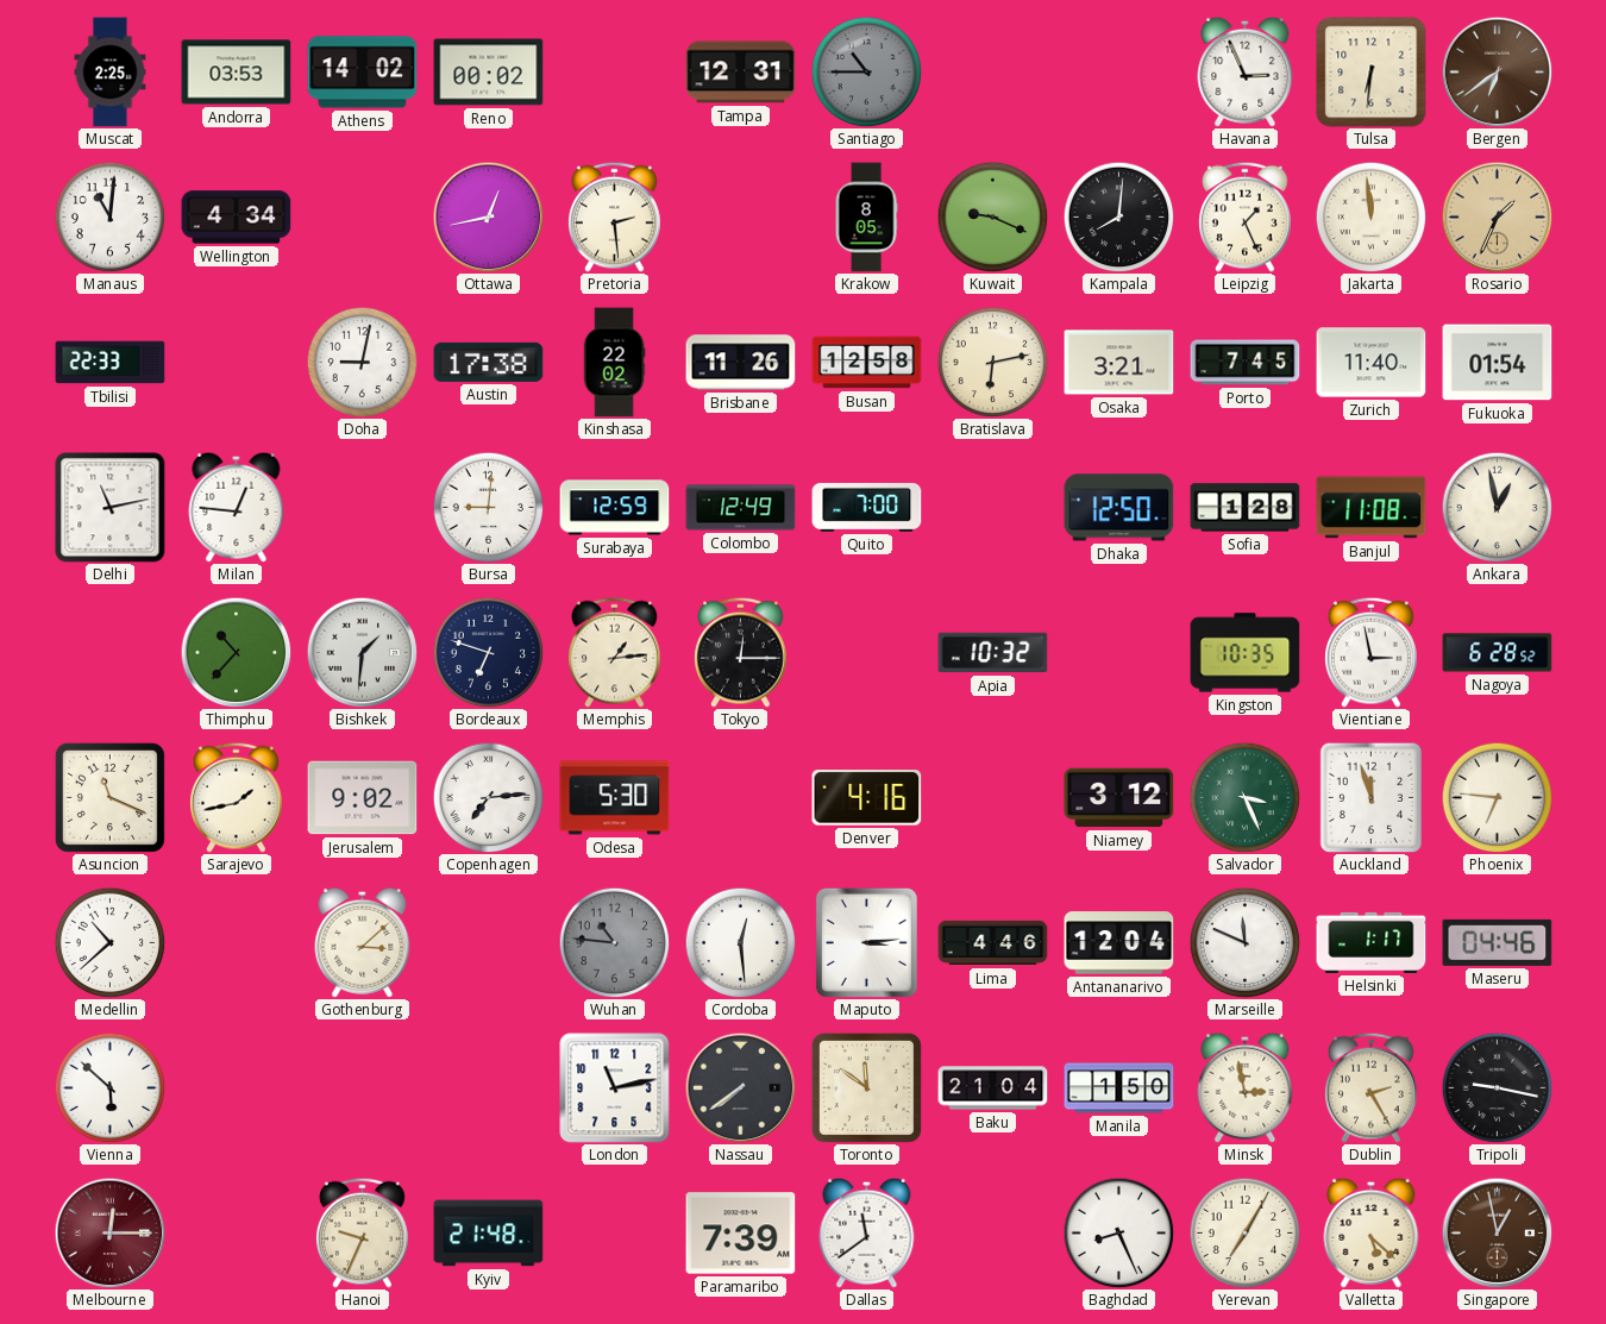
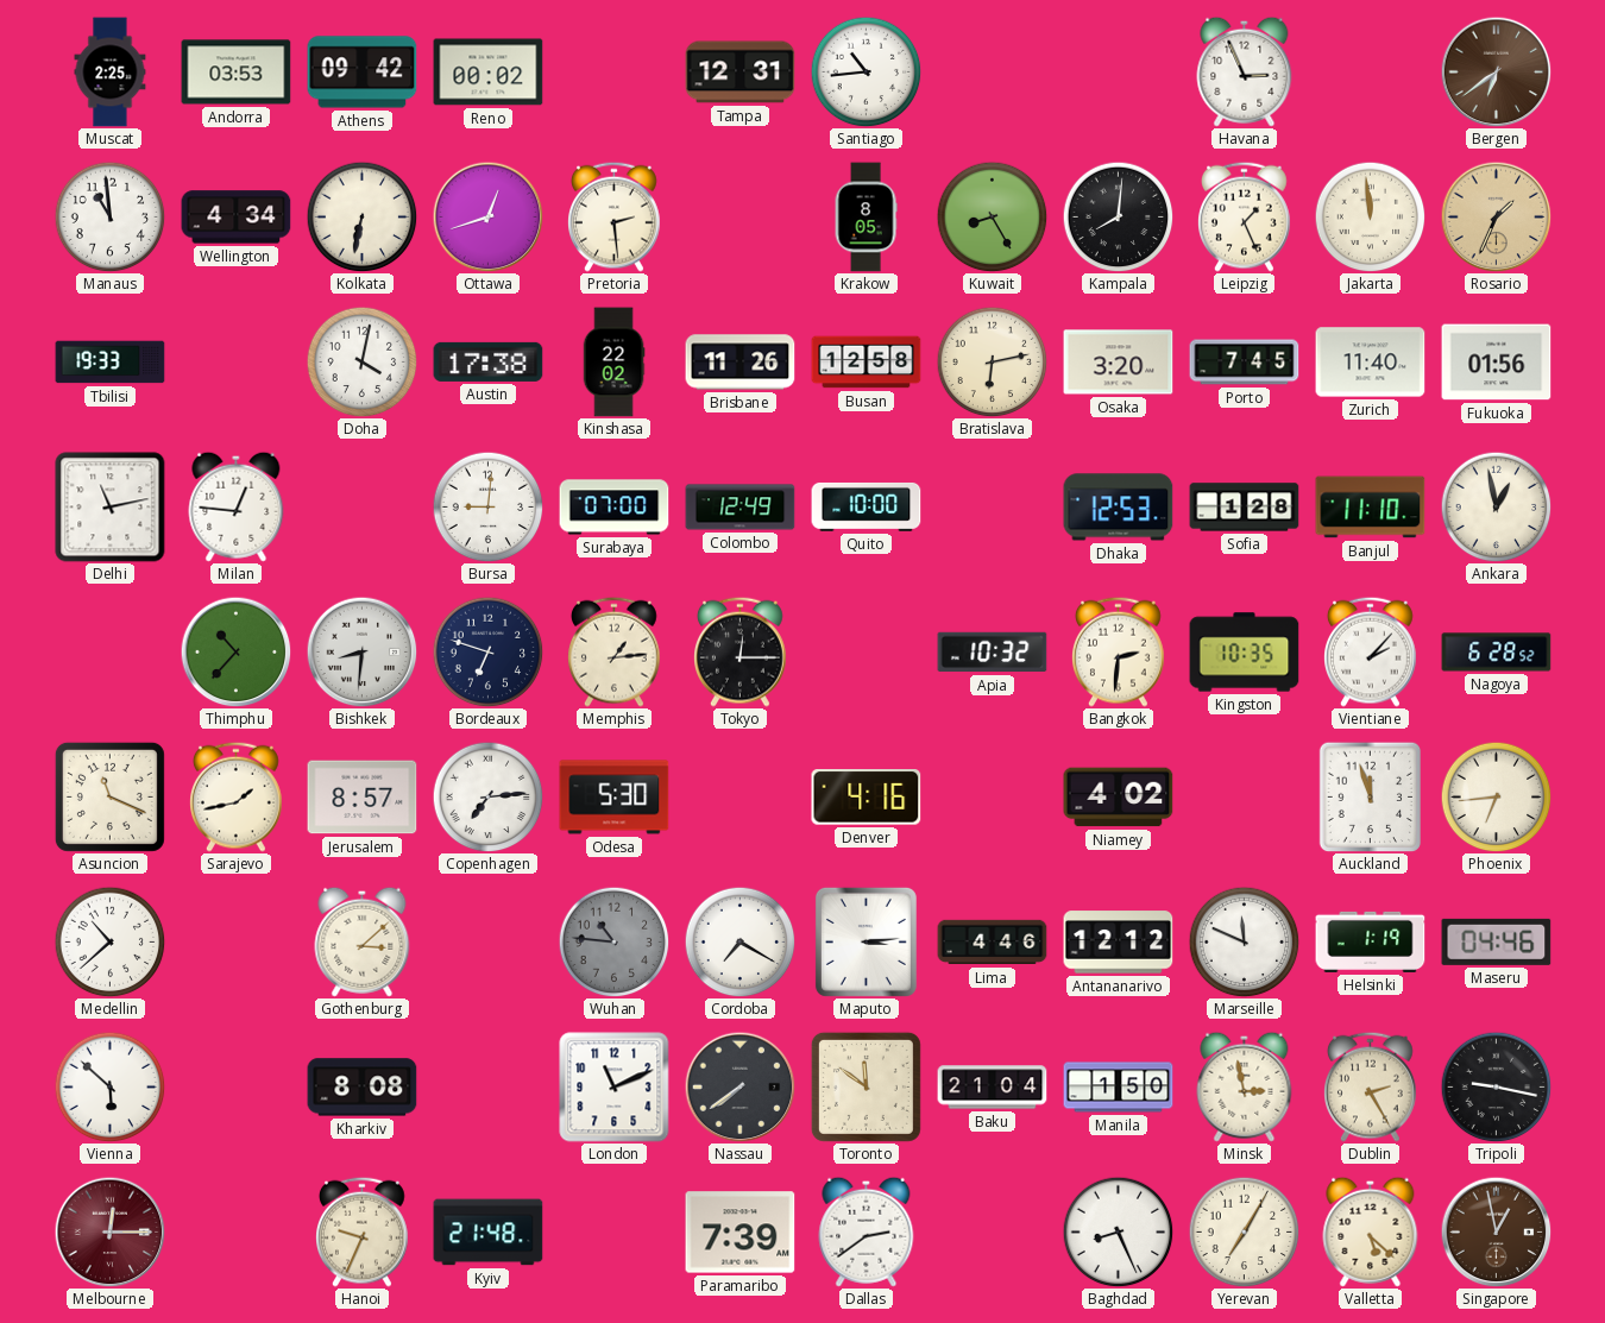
Athens: 14:02 -> 09:42 (363, 73)
Santiago: 10:45 -> 10:44 (866, 71)
Santiago dial: grey -> white (866, 71)
Tulsa: 6:31 -> none (1372, 73)
Manaus: 11:01 -> 10:59 (109, 216)
Kolkata: none -> 6:32 (361, 216)
Ottawa: 12:43 -> 12:42 (487, 216)
Kuwait: 9:19 -> 8:25 (992, 216)
Tbilisi: 22:33 -> 19:33 (111, 363)
Doha: 9:02 -> 4:02 (361, 361)
Osaka: 3:21 -> 3:20 (1119, 363)
Fukuoka: 01:54 -> 01:56 (1497, 363)
Surabaya: 12:59 -> 07:00 (615, 508)
Quito: 7:00 -> 10:00 (867, 506)
Dhaka: 12:50 -> 12:53 (1119, 508)
Banjul: 11:08 -> 11:10 (1371, 508)
Bishkek: 1:31 -> 8:31 (361, 651)
Bangkok: none -> 2:31 (1119, 651)
Vientiane: 2:58 -> 2:07 (1371, 651)
Jerusalem: 9:02 -> 8:57 (363, 798)
Niamey: 3:12 -> 4:02 (1119, 798)
Salvador: 3:26 -> none (1244, 797)
Phoenix: 6:46 -> 6:44 (1496, 796)
Cordoba: 12:29 -> 7:20 (739, 941)
Antananarivo: 12:04 -> 12:12 (1119, 943)
Helsinki: 1:17 -> 1:19 (1371, 941)
Kharkiv: none -> 8:08 (363, 1088)
London: 11:13 -> 11:11 (615, 1088)
Dallas: 11:39 -> 2:39 (867, 1231)
